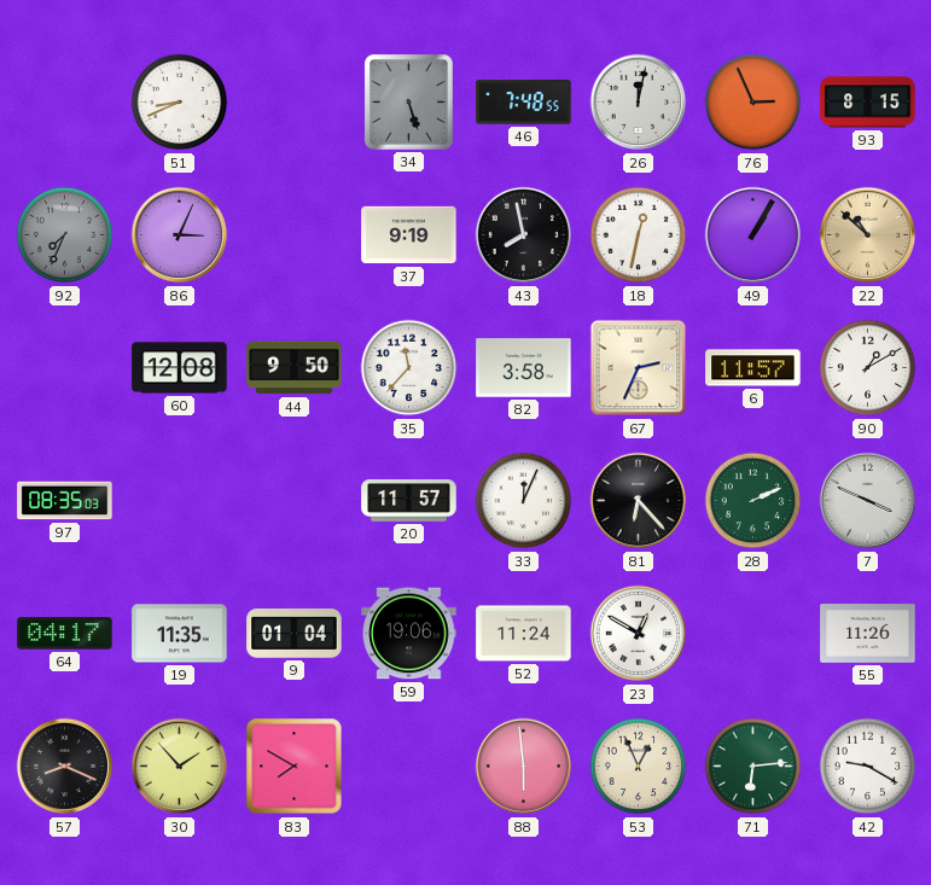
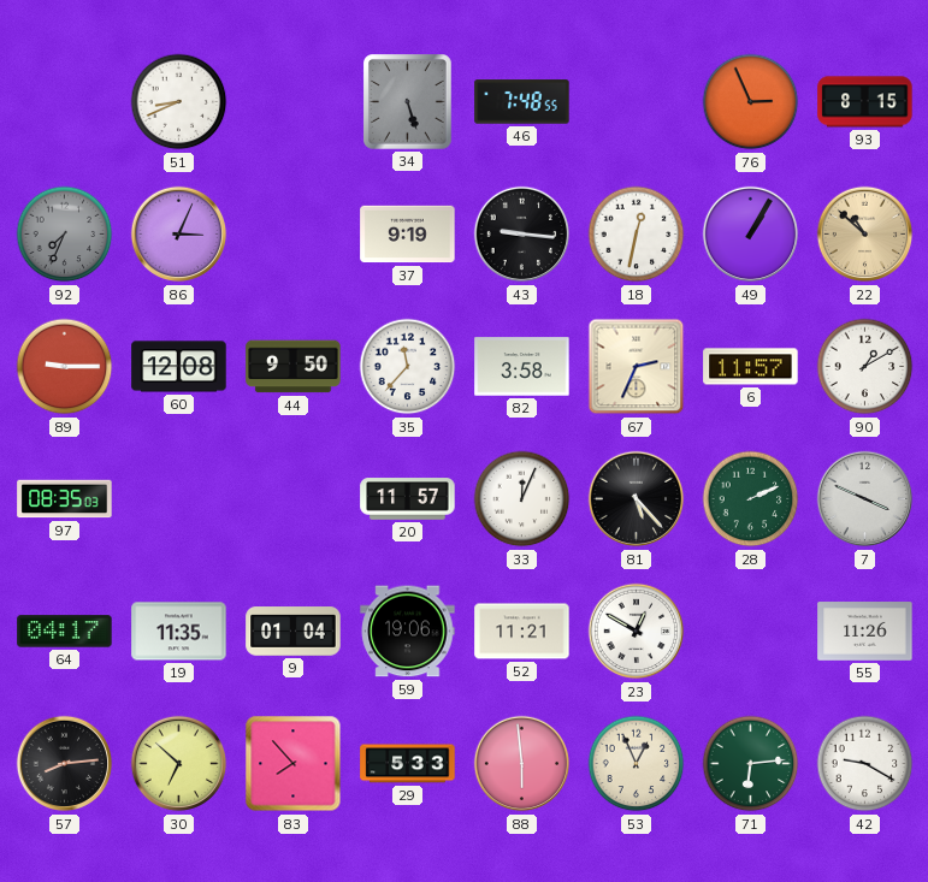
26: 12:02 -> none (639, 103)
43: 7:58 -> 9:16 (522, 235)
89: none -> 9:15 (65, 367)
81: 6:23 -> 5:23 (637, 499)
52: 11:24 -> 11:21 (522, 632)
57: 8:19 -> 8:14 (65, 764)
30: 1:53 -> 6:52 (179, 764)
83: 7:50 -> 7:53 (294, 764)
29: none -> 5:33 (408, 764)
